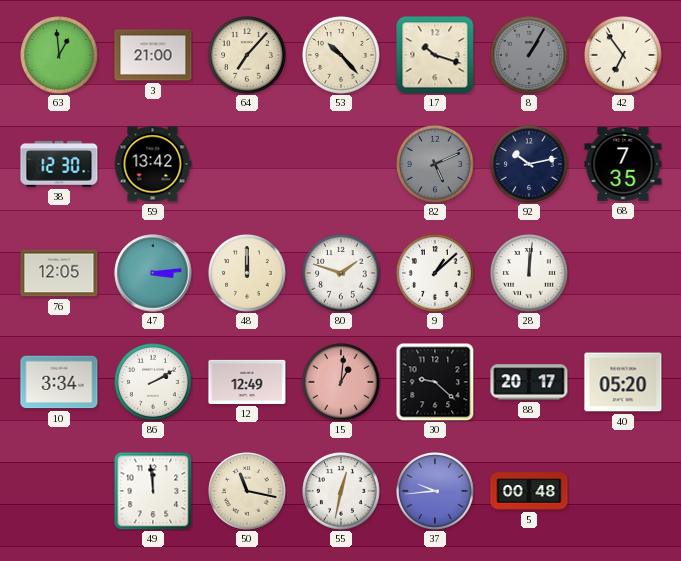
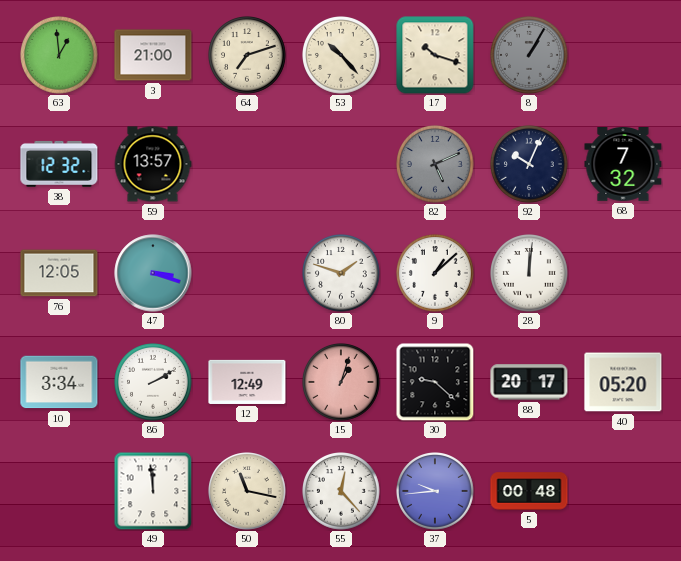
64: 7:07 -> 7:12 (248, 56)
42: 6:54 -> none (624, 56)
38: 12:30 -> 12:32 (59, 164)
59: 13:42 -> 13:57 (153, 164)
92: 10:13 -> 10:04 (530, 165)
68: 7:35 -> 7:32 (623, 165)
47: 3:14 -> 3:18 (153, 273)
48: 12:00 -> none (248, 274)
15: 1:01 -> 1:03 (342, 383)
55: 12:32 -> 12:23 (342, 492)
